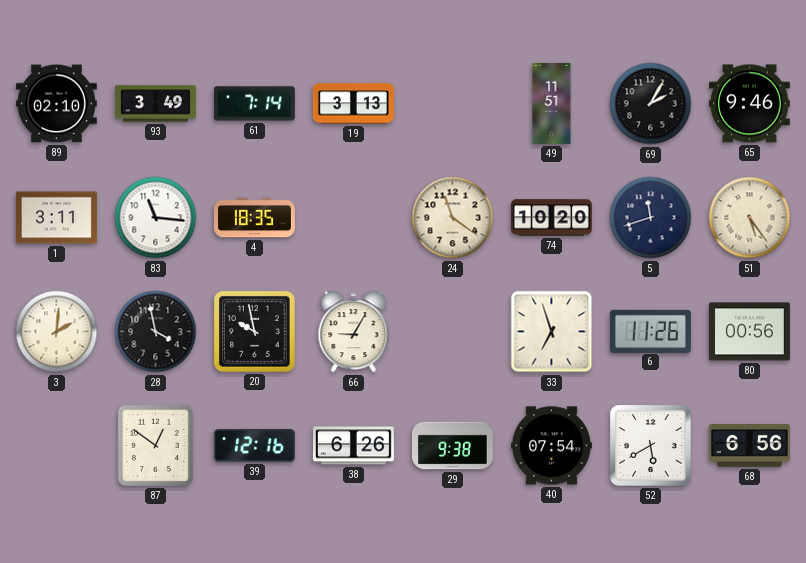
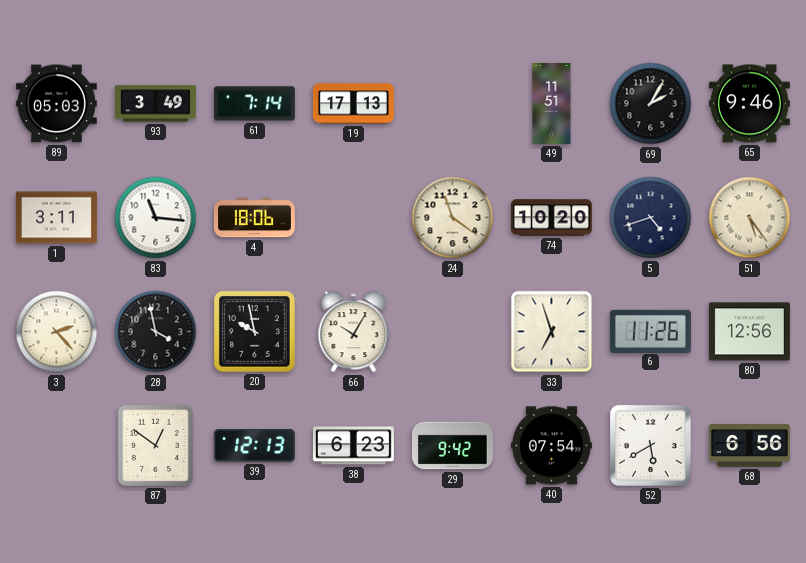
89: 02:10 -> 05:03 (56, 104)
19: 3:13 -> 17:13 (353, 104)
4: 18:35 -> 18:06 (254, 218)
5: 11:42 -> 4:42 (651, 218)
3: 2:01 -> 2:23 (57, 332)
66: 9:05 -> 10:05 (354, 332)
80: 00:56 -> 12:56 (749, 332)
39: 12:16 -> 12:13 (254, 445)
38: 6:26 -> 6:23 (353, 446)
29: 9:38 -> 9:42 (452, 446)
